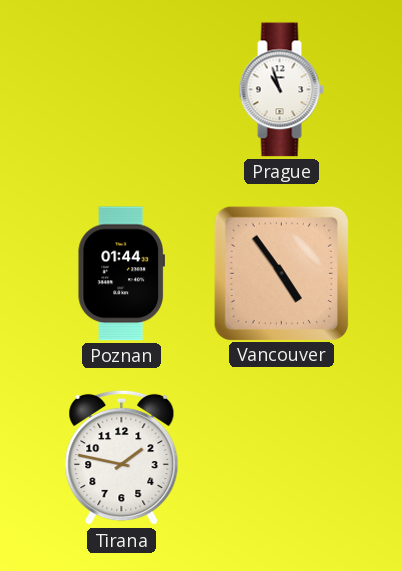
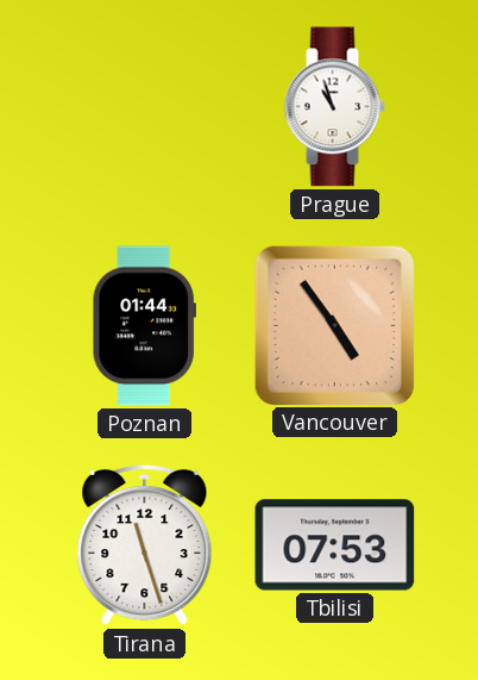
Tirana: 1:47 -> 11:27 (145, 545)
Tbilisi: none -> 07:53 (335, 545)
